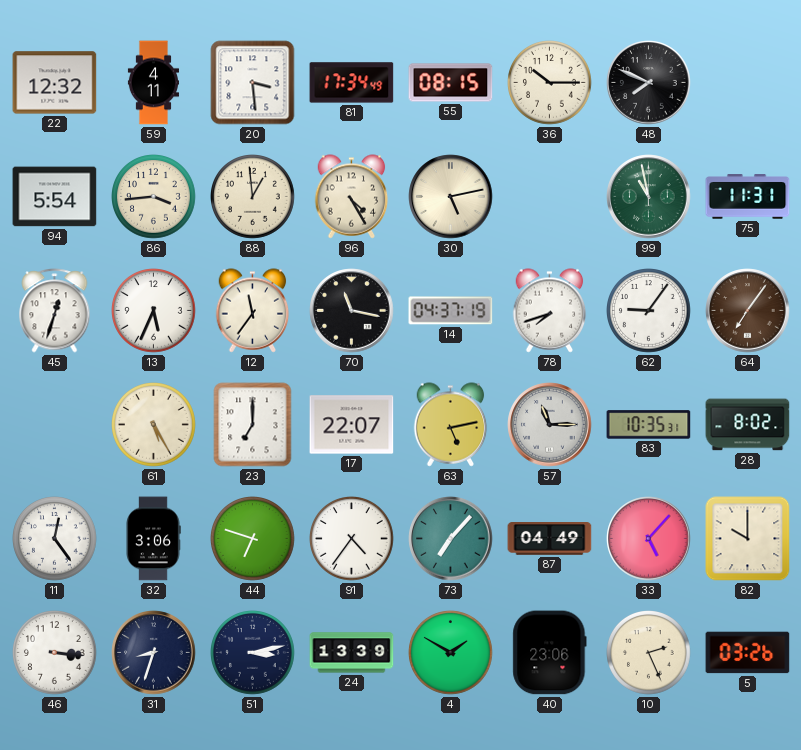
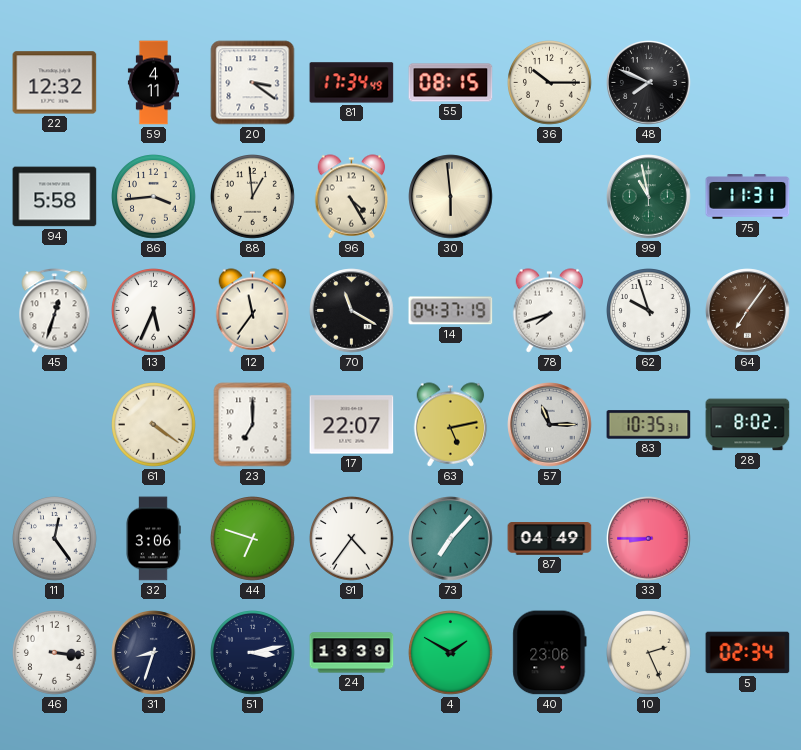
20: 3:29 -> 3:21 (253, 83)
94: 5:54 -> 5:58 (55, 197)
30: 5:13 -> 5:59 (451, 197)
70: 11:17 -> 11:20 (352, 311)
62: 9:06 -> 9:57 (649, 311)
61: 5:25 -> 4:21 (154, 425)
33: 5:07 -> 8:45 (649, 539)
82: 10:00 -> none (748, 539)
5: 03:26 -> 02:34 (748, 653)
